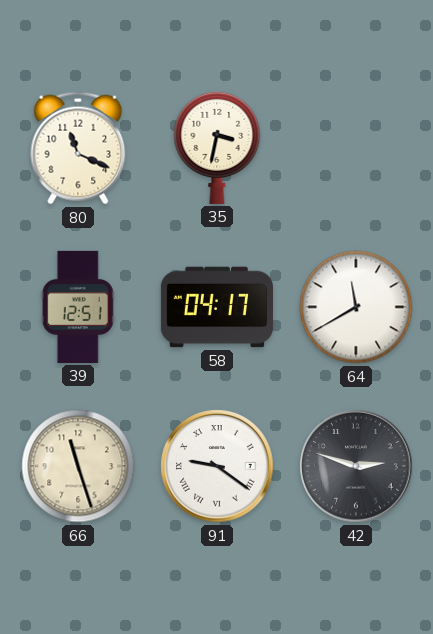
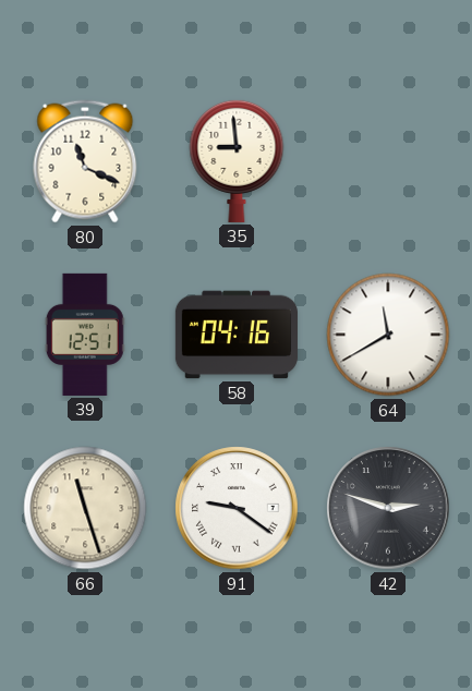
35: 3:32 -> 8:59 (237, 160)
58: 04:17 -> 04:16 (237, 335)
